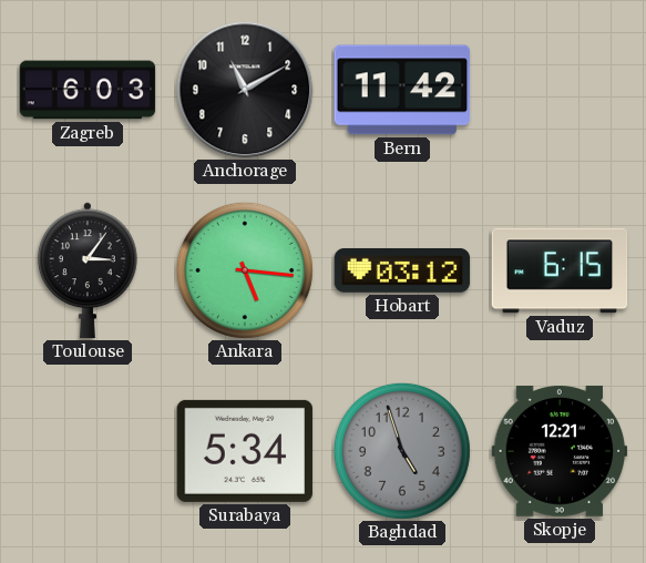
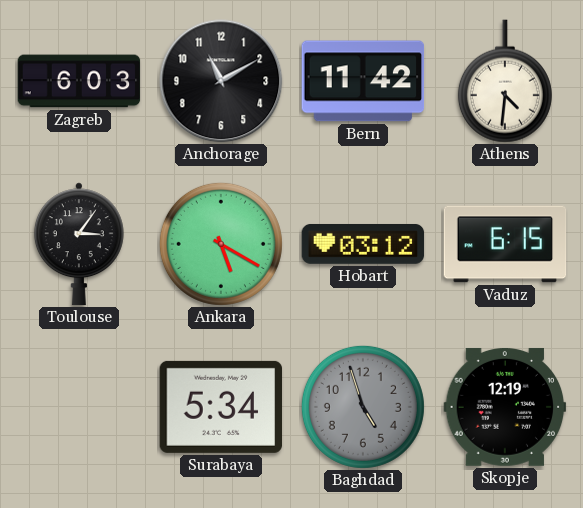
Athens: none -> 4:31 (505, 81)
Ankara: 5:16 -> 5:20 (221, 244)
Skopje: 12:21 -> 12:19 (505, 407)
